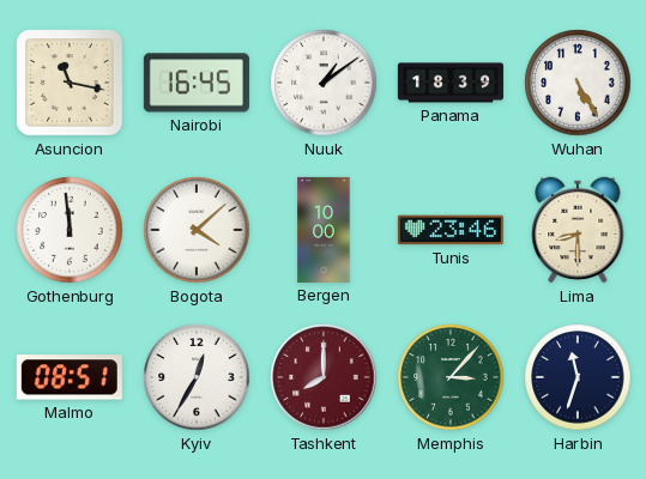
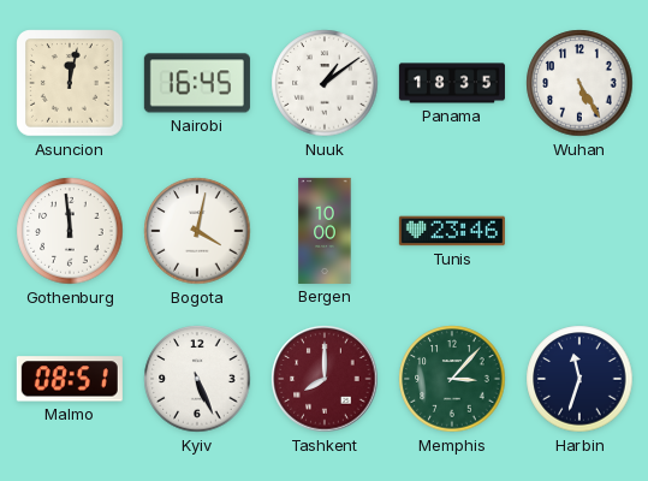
Asuncion: 11:17 -> 12:02 (70, 83)
Panama: 18:39 -> 18:35 (452, 83)
Bogota: 4:08 -> 4:02 (197, 231)
Lima: 8:30 -> none (578, 230)
Kyiv: 12:35 -> 5:26 (197, 379)
